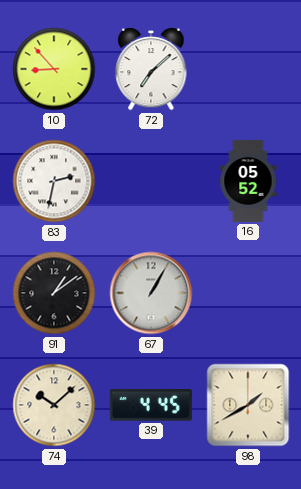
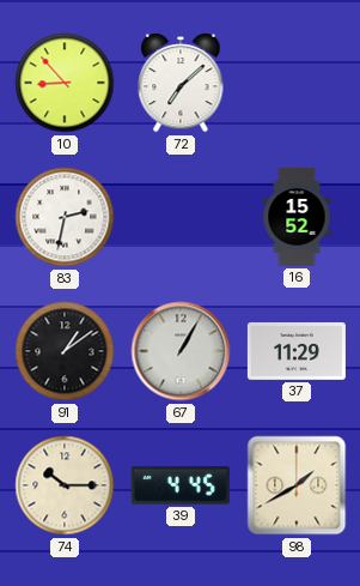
16: 05:52 -> 15:52 (297, 217)
37: none -> 11:29 (297, 351)
74: 10:08 -> 10:15 (65, 485)
